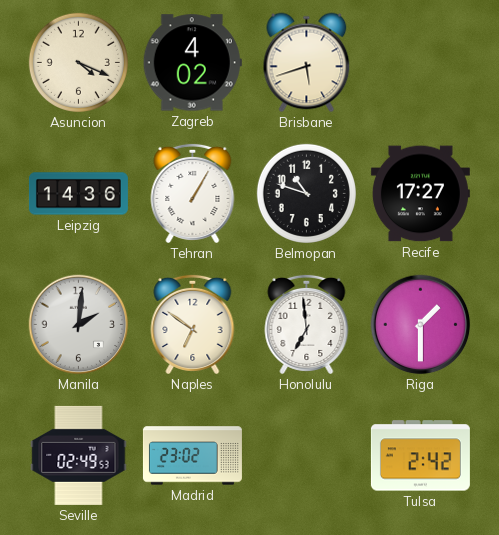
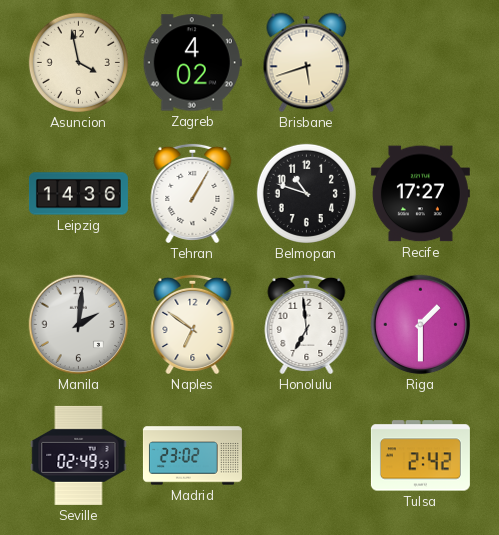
Asuncion: 4:19 -> 3:58 (78, 62)
